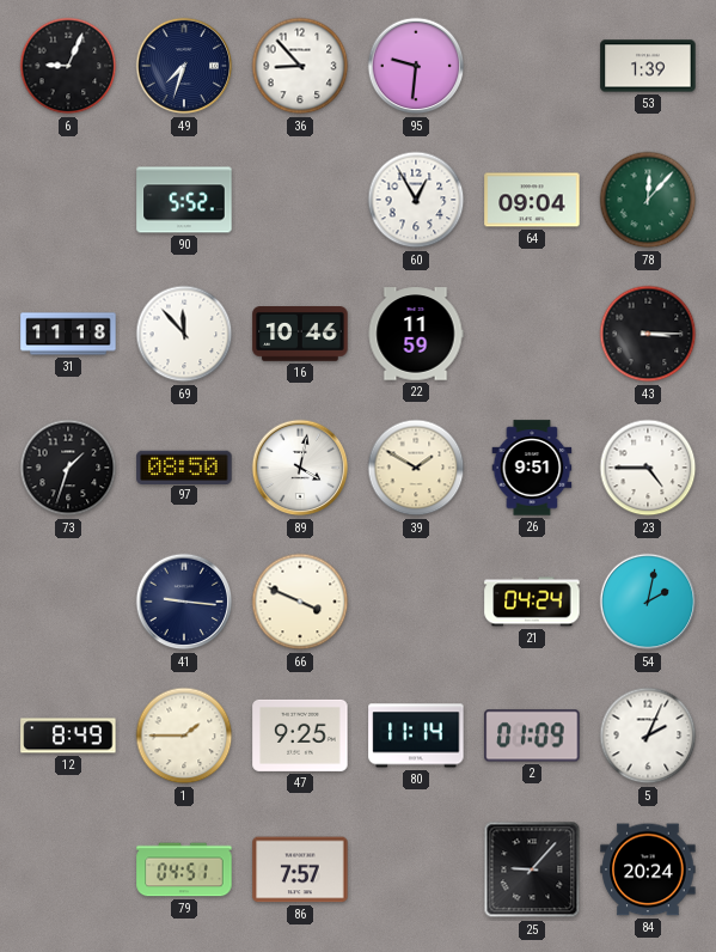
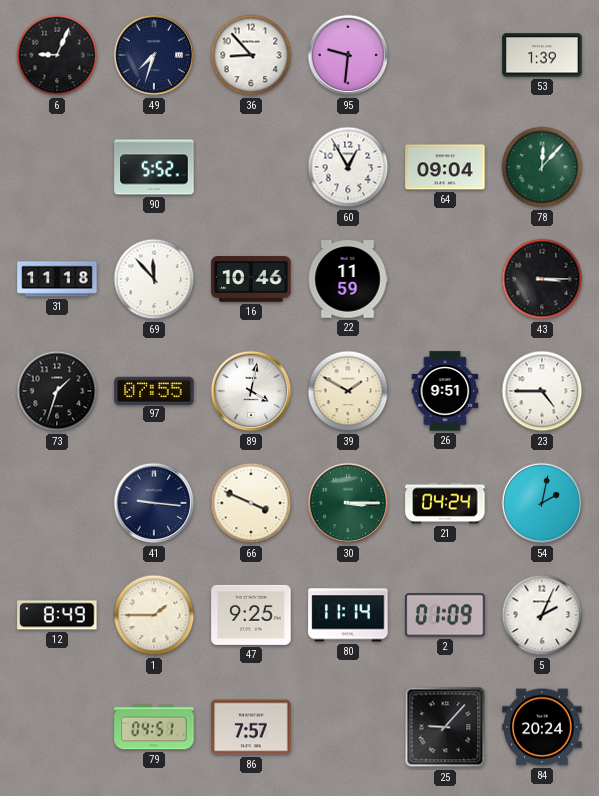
97: 08:50 -> 07:55 (154, 390)
30: none -> 3:15 (348, 503)
